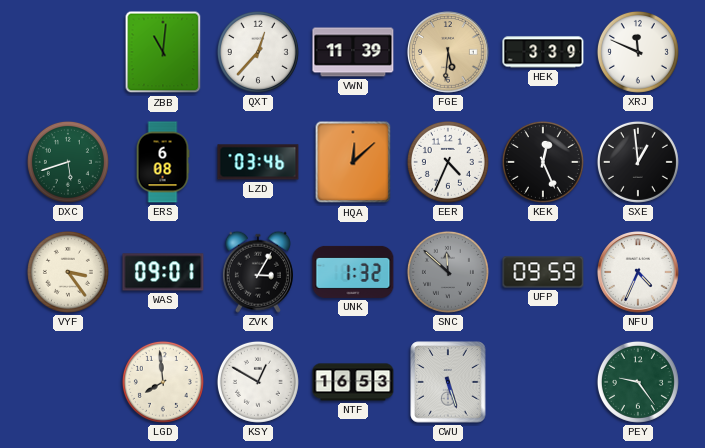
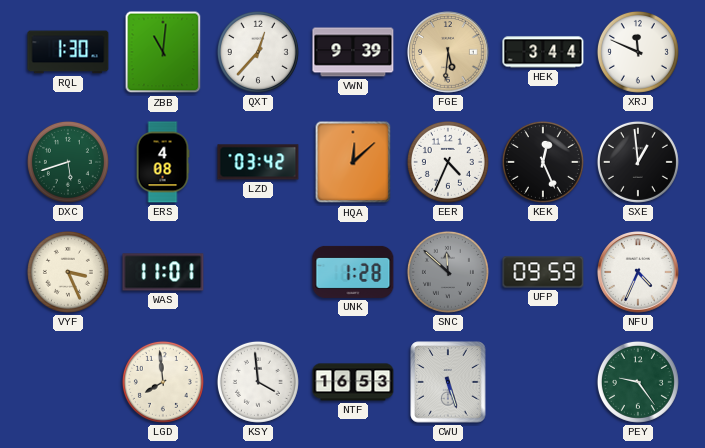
RQL: none -> 1:30 (68, 52)
VWN: 11:39 -> 9:39 (353, 52)
HEK: 3:39 -> 3:44 (543, 52)
ERS: 6:08 -> 4:08 (163, 162)
LZD: 03:46 -> 03:42 (258, 162)
VYF: 3:24 -> 3:26 (68, 272)
WAS: 09:01 -> 11:01 (163, 272)
ZVK: 3:05 -> none (258, 272)
UNK: 1:32 -> 1:28 (353, 272)
KSY: 12:50 -> 3:59 (258, 382)
